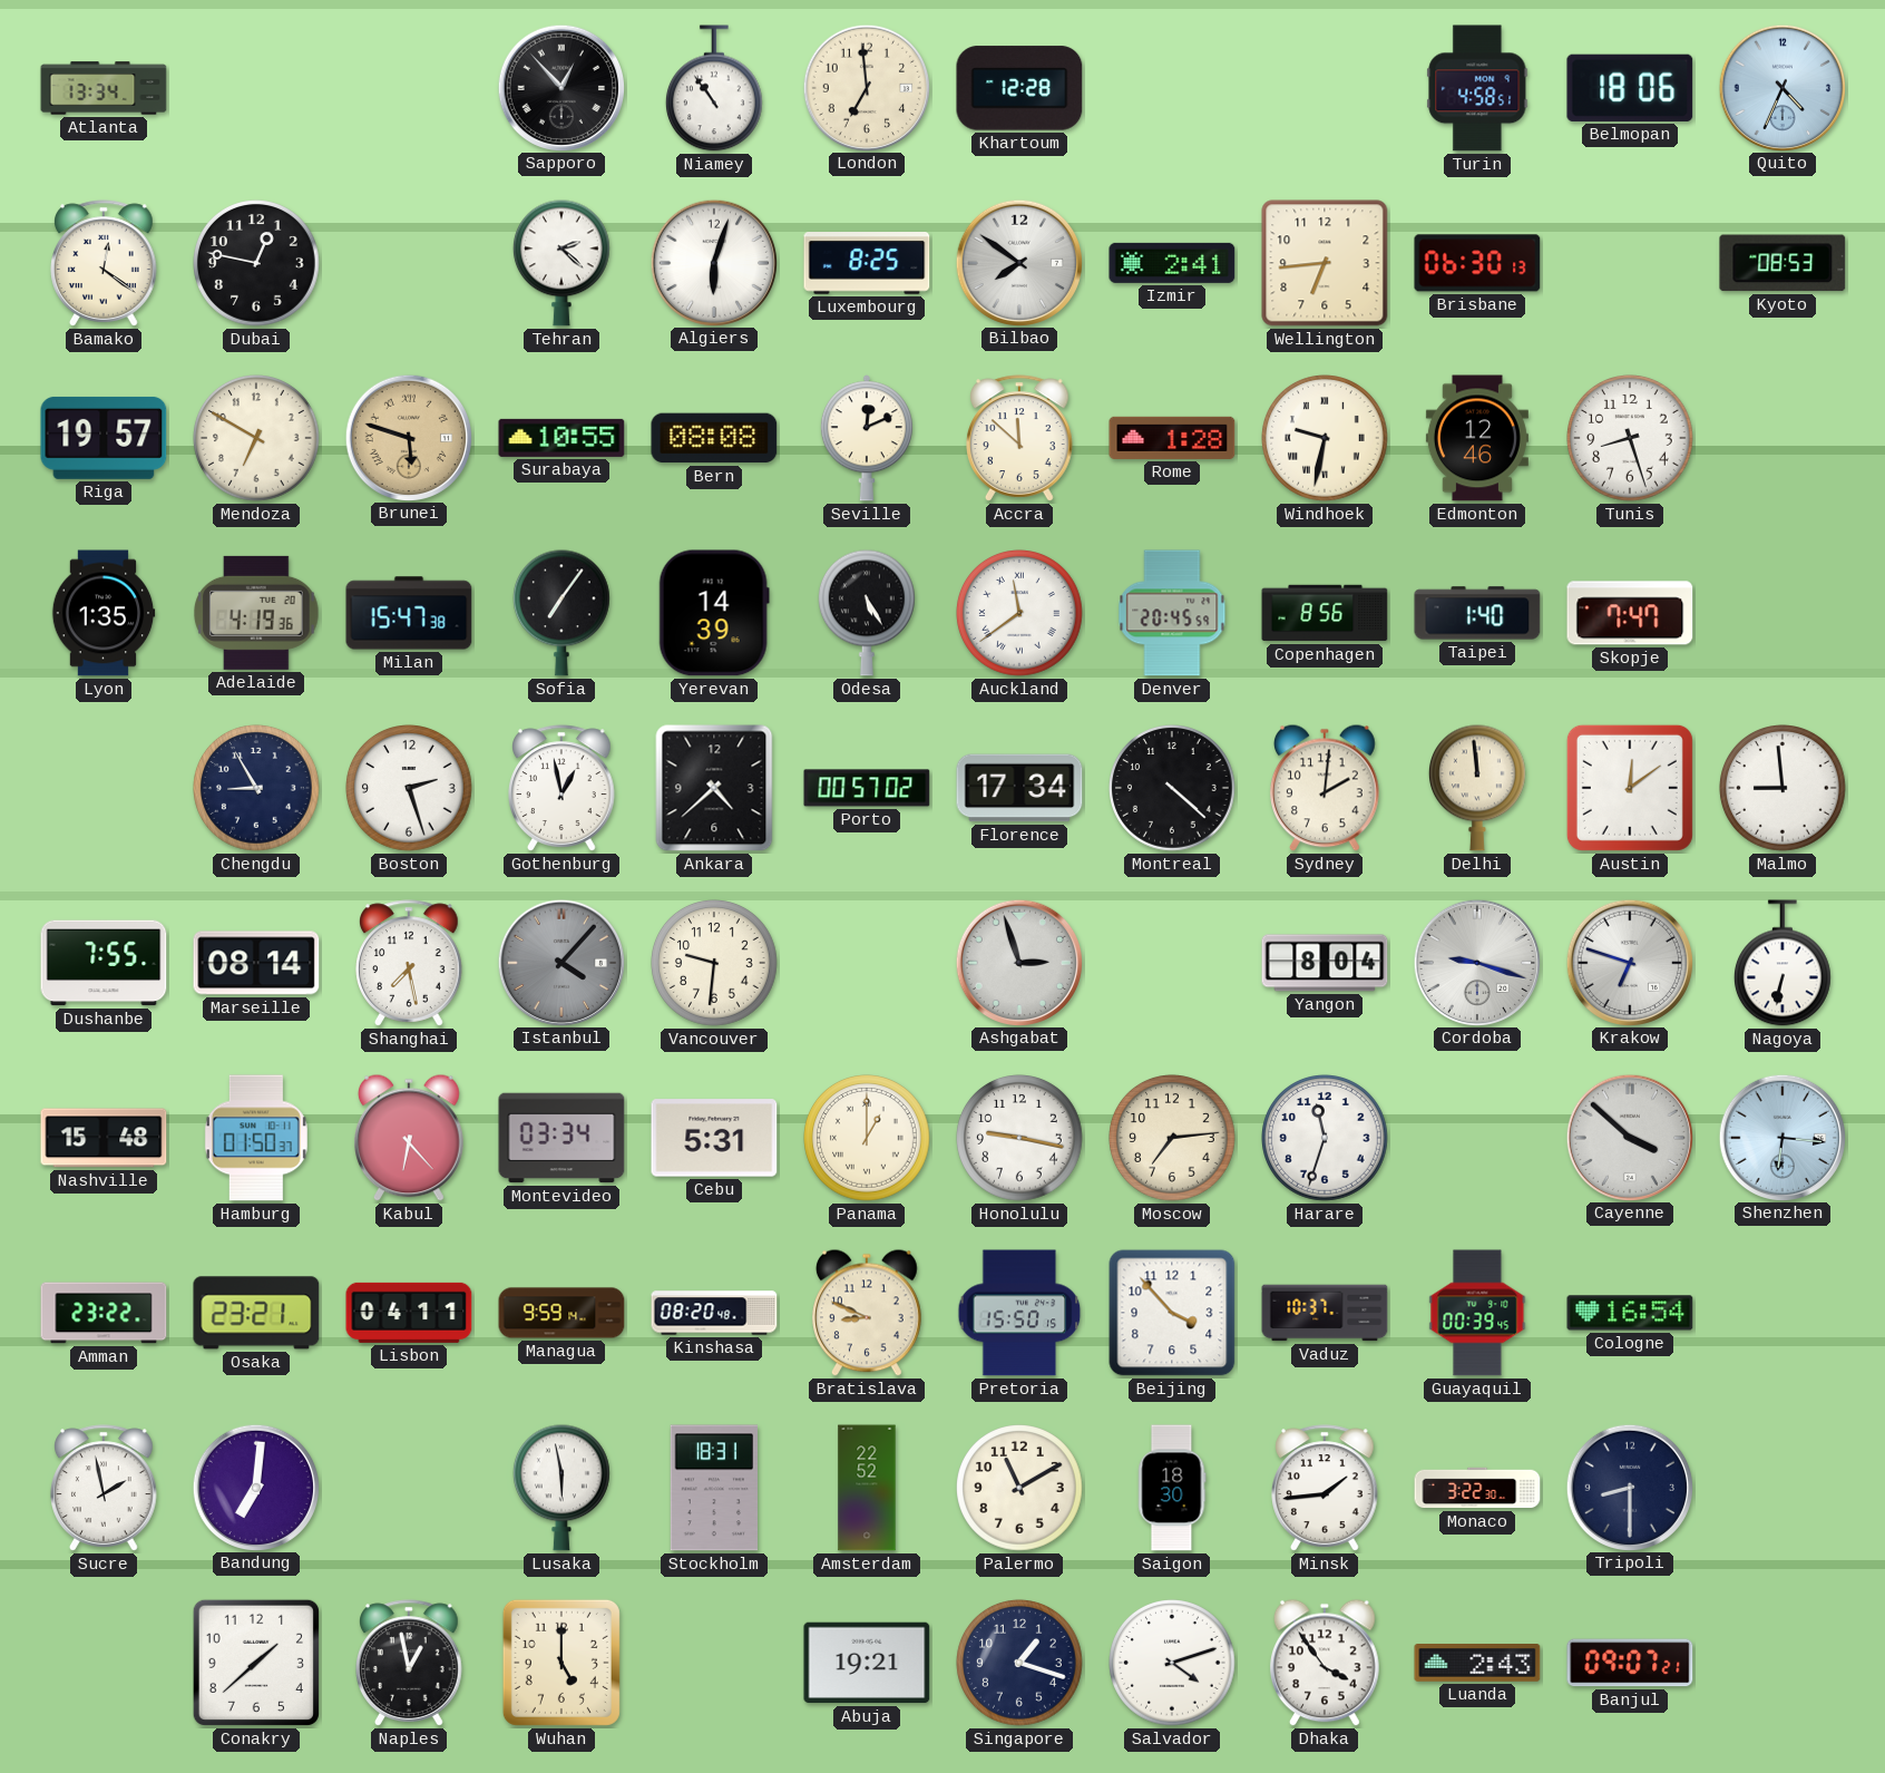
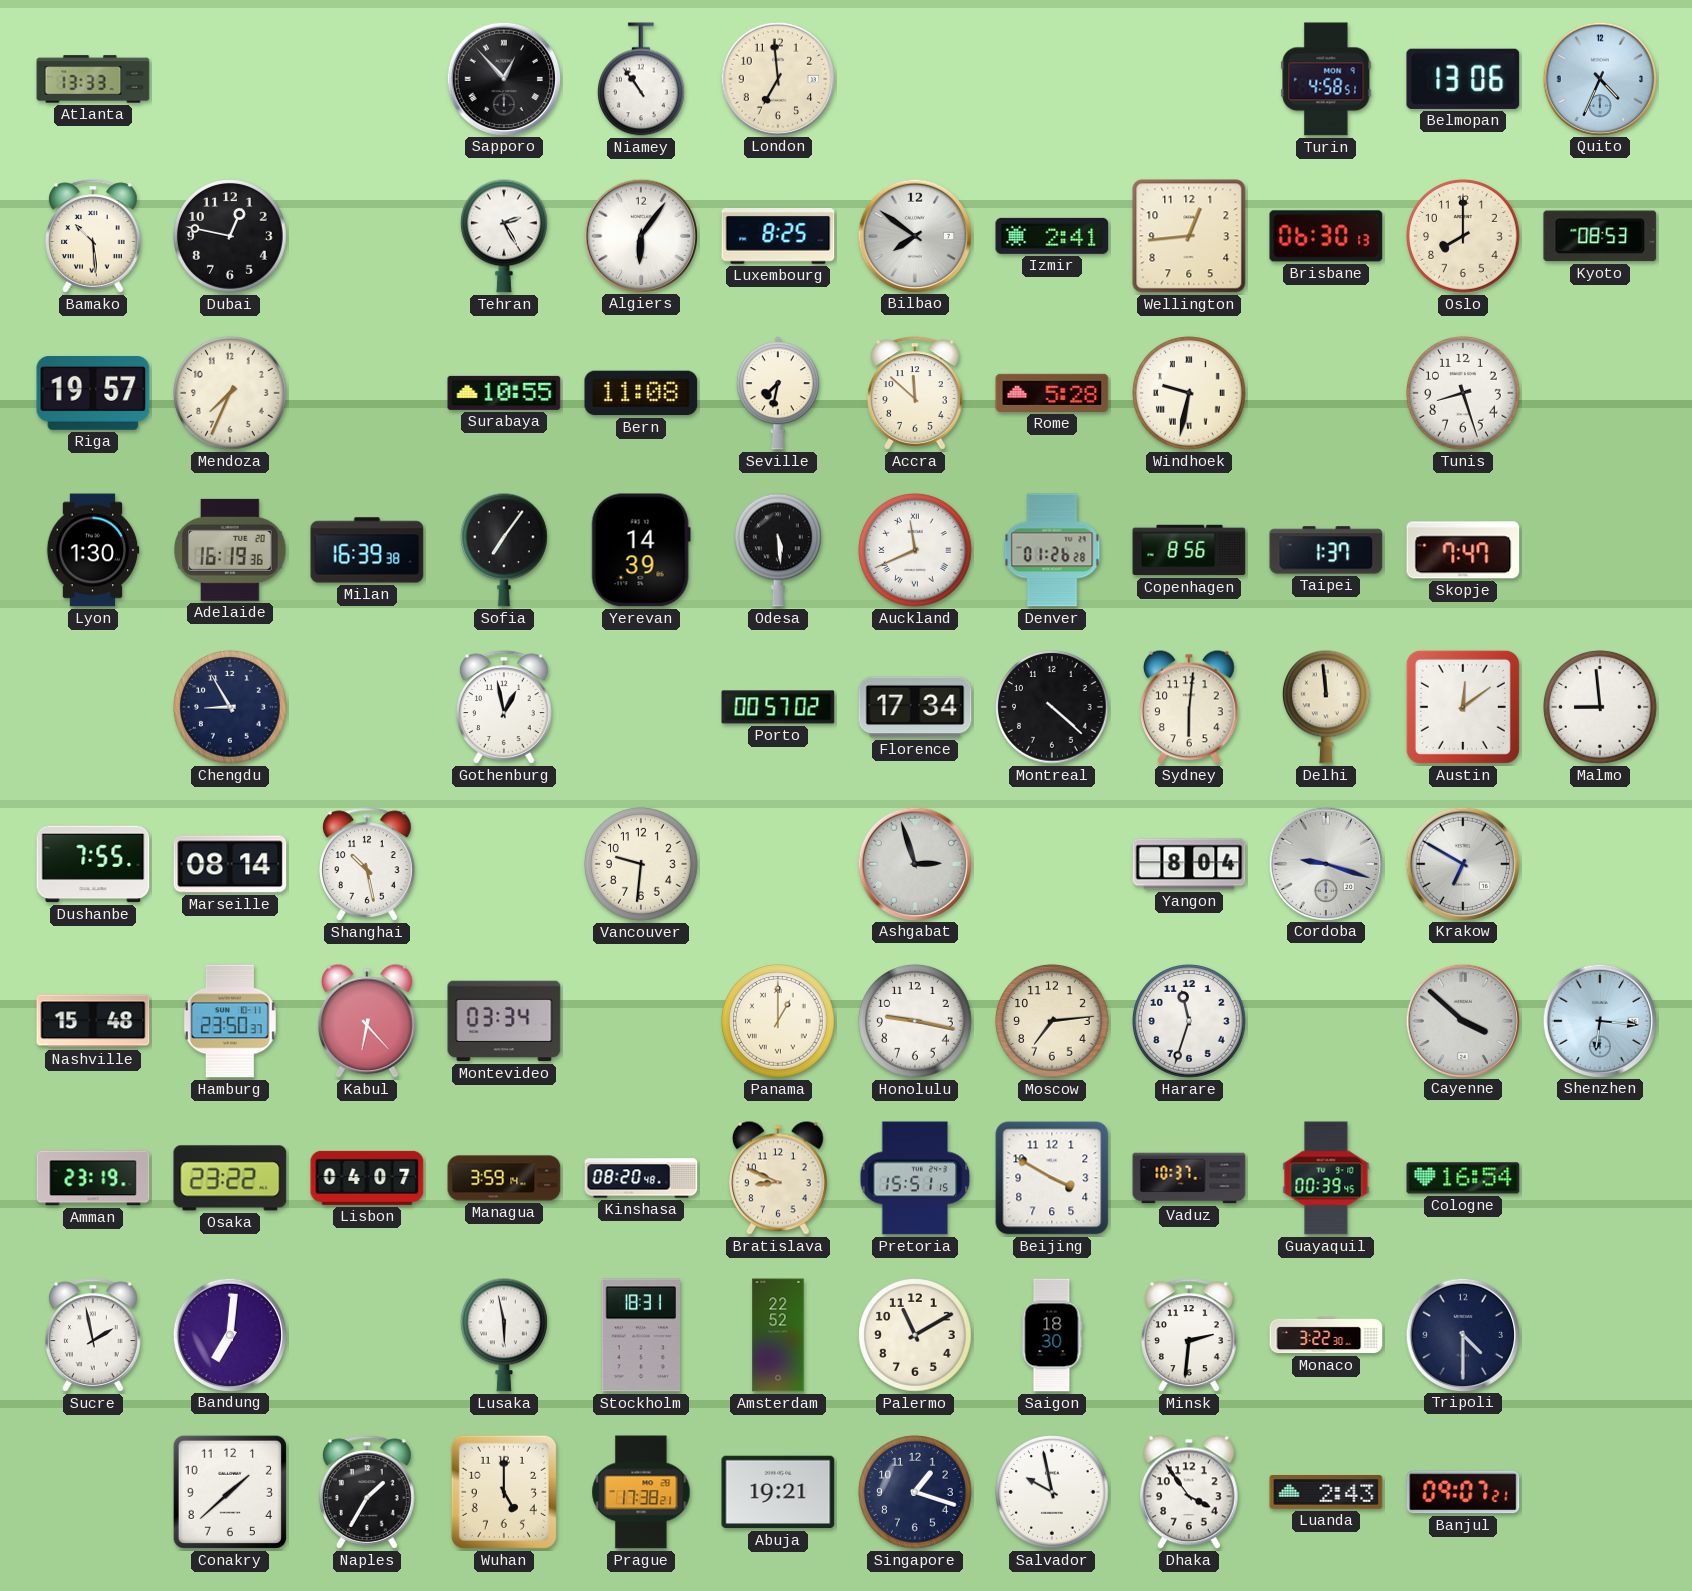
Atlanta: 13:34 -> 13:33 (93, 79)
Khartoum: 12:28 -> none (1019, 88)
Belmopan: 18:06 -> 13:06 (1463, 79)
Bamako: 12:21 -> 10:29 (94, 236)
Tehran: 2:22 -> 2:25 (504, 236)
Algiers: 6:03 -> 6:06 (640, 235)
Wellington: 6:44 -> 12:44 (1189, 236)
Oslo: none -> 8:00 (1464, 237)
Mendoza: 6:50 -> 7:34 (231, 394)
Brunei: 5:48 -> none (408, 437)
Bern: 08:08 -> 11:08 (641, 393)
Seville: 12:11 -> 7:32 (778, 393)
Rome: 1:28 -> 5:28 (1052, 393)
Edmonton: 12:46 -> none (1477, 438)
Lyon: 1:35 -> 1:30 (93, 550)
Adelaide: 4:19 -> 16:19 (230, 550)
Milan: 15:47 -> 16:39 (367, 550)
Odesa: 5:25 -> 5:29 (778, 550)
Auckland: 11:39 -> 11:41 (916, 551)
Denver: 20:45 -> 01:26 (1052, 550)
Taipei: 1:40 -> 1:37 (1326, 550)
Boston: 2:27 -> none (410, 789)
Ankara: 4:38 -> none (714, 788)
Sydney: 2:01 -> 6:01 (1190, 707)
Shanghai: 7:28 -> 10:28 (368, 864)
Istanbul: 4:07 -> none (560, 962)
Krakow: 6:48 -> 6:50 (1462, 863)
Nagoya: 6:32 -> none (1783, 963)
Hamburg: 01:50 -> 23:50 (230, 1021)
Cebu: 5:31 -> none (714, 1138)
Amman: 23:22 -> 23:19 (93, 1178)
Osaka: 23:21 -> 23:22 (230, 1178)
Lisbon: 04:11 -> 04:07 (367, 1178)
Managua: 9:59 -> 3:59 (504, 1178)
Pretoria: 15:50 -> 15:51 (915, 1178)
Beijing: 3:53 -> 3:50 (1052, 1178)
Minsk: 1:44 -> 2:31 (1190, 1335)
Tripoli: 8:30 -> 4:30 (1462, 1334)
Naples: 12:58 -> 1:35 (368, 1492)
Prague: none -> 17:38 (641, 1492)
Salvador: 4:12 -> 9:58 (1053, 1493)
